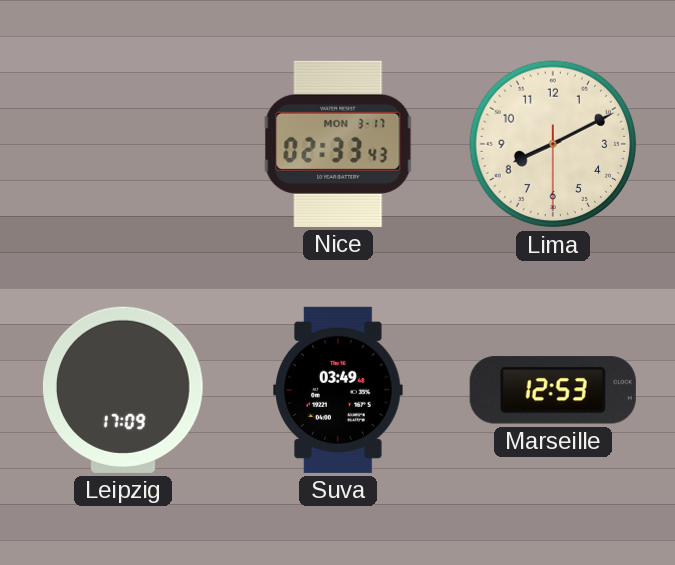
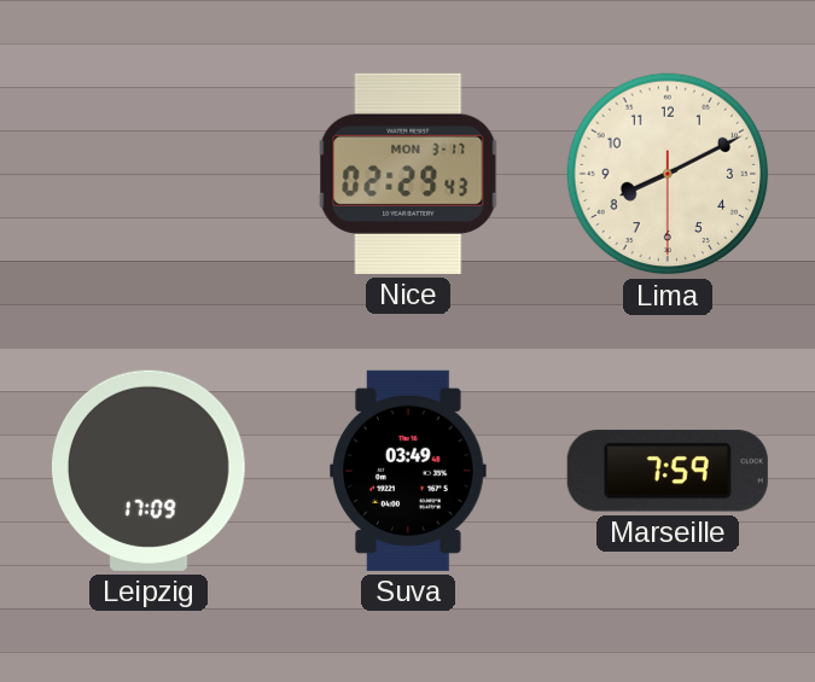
Nice: 02:33 -> 02:29 (408, 174)
Marseille: 12:53 -> 7:59 (668, 471)
